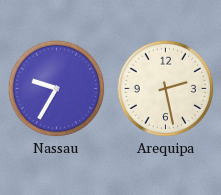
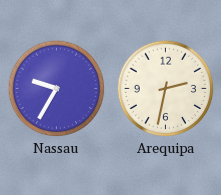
Arequipa: 2:28 -> 2:32 (166, 89)
